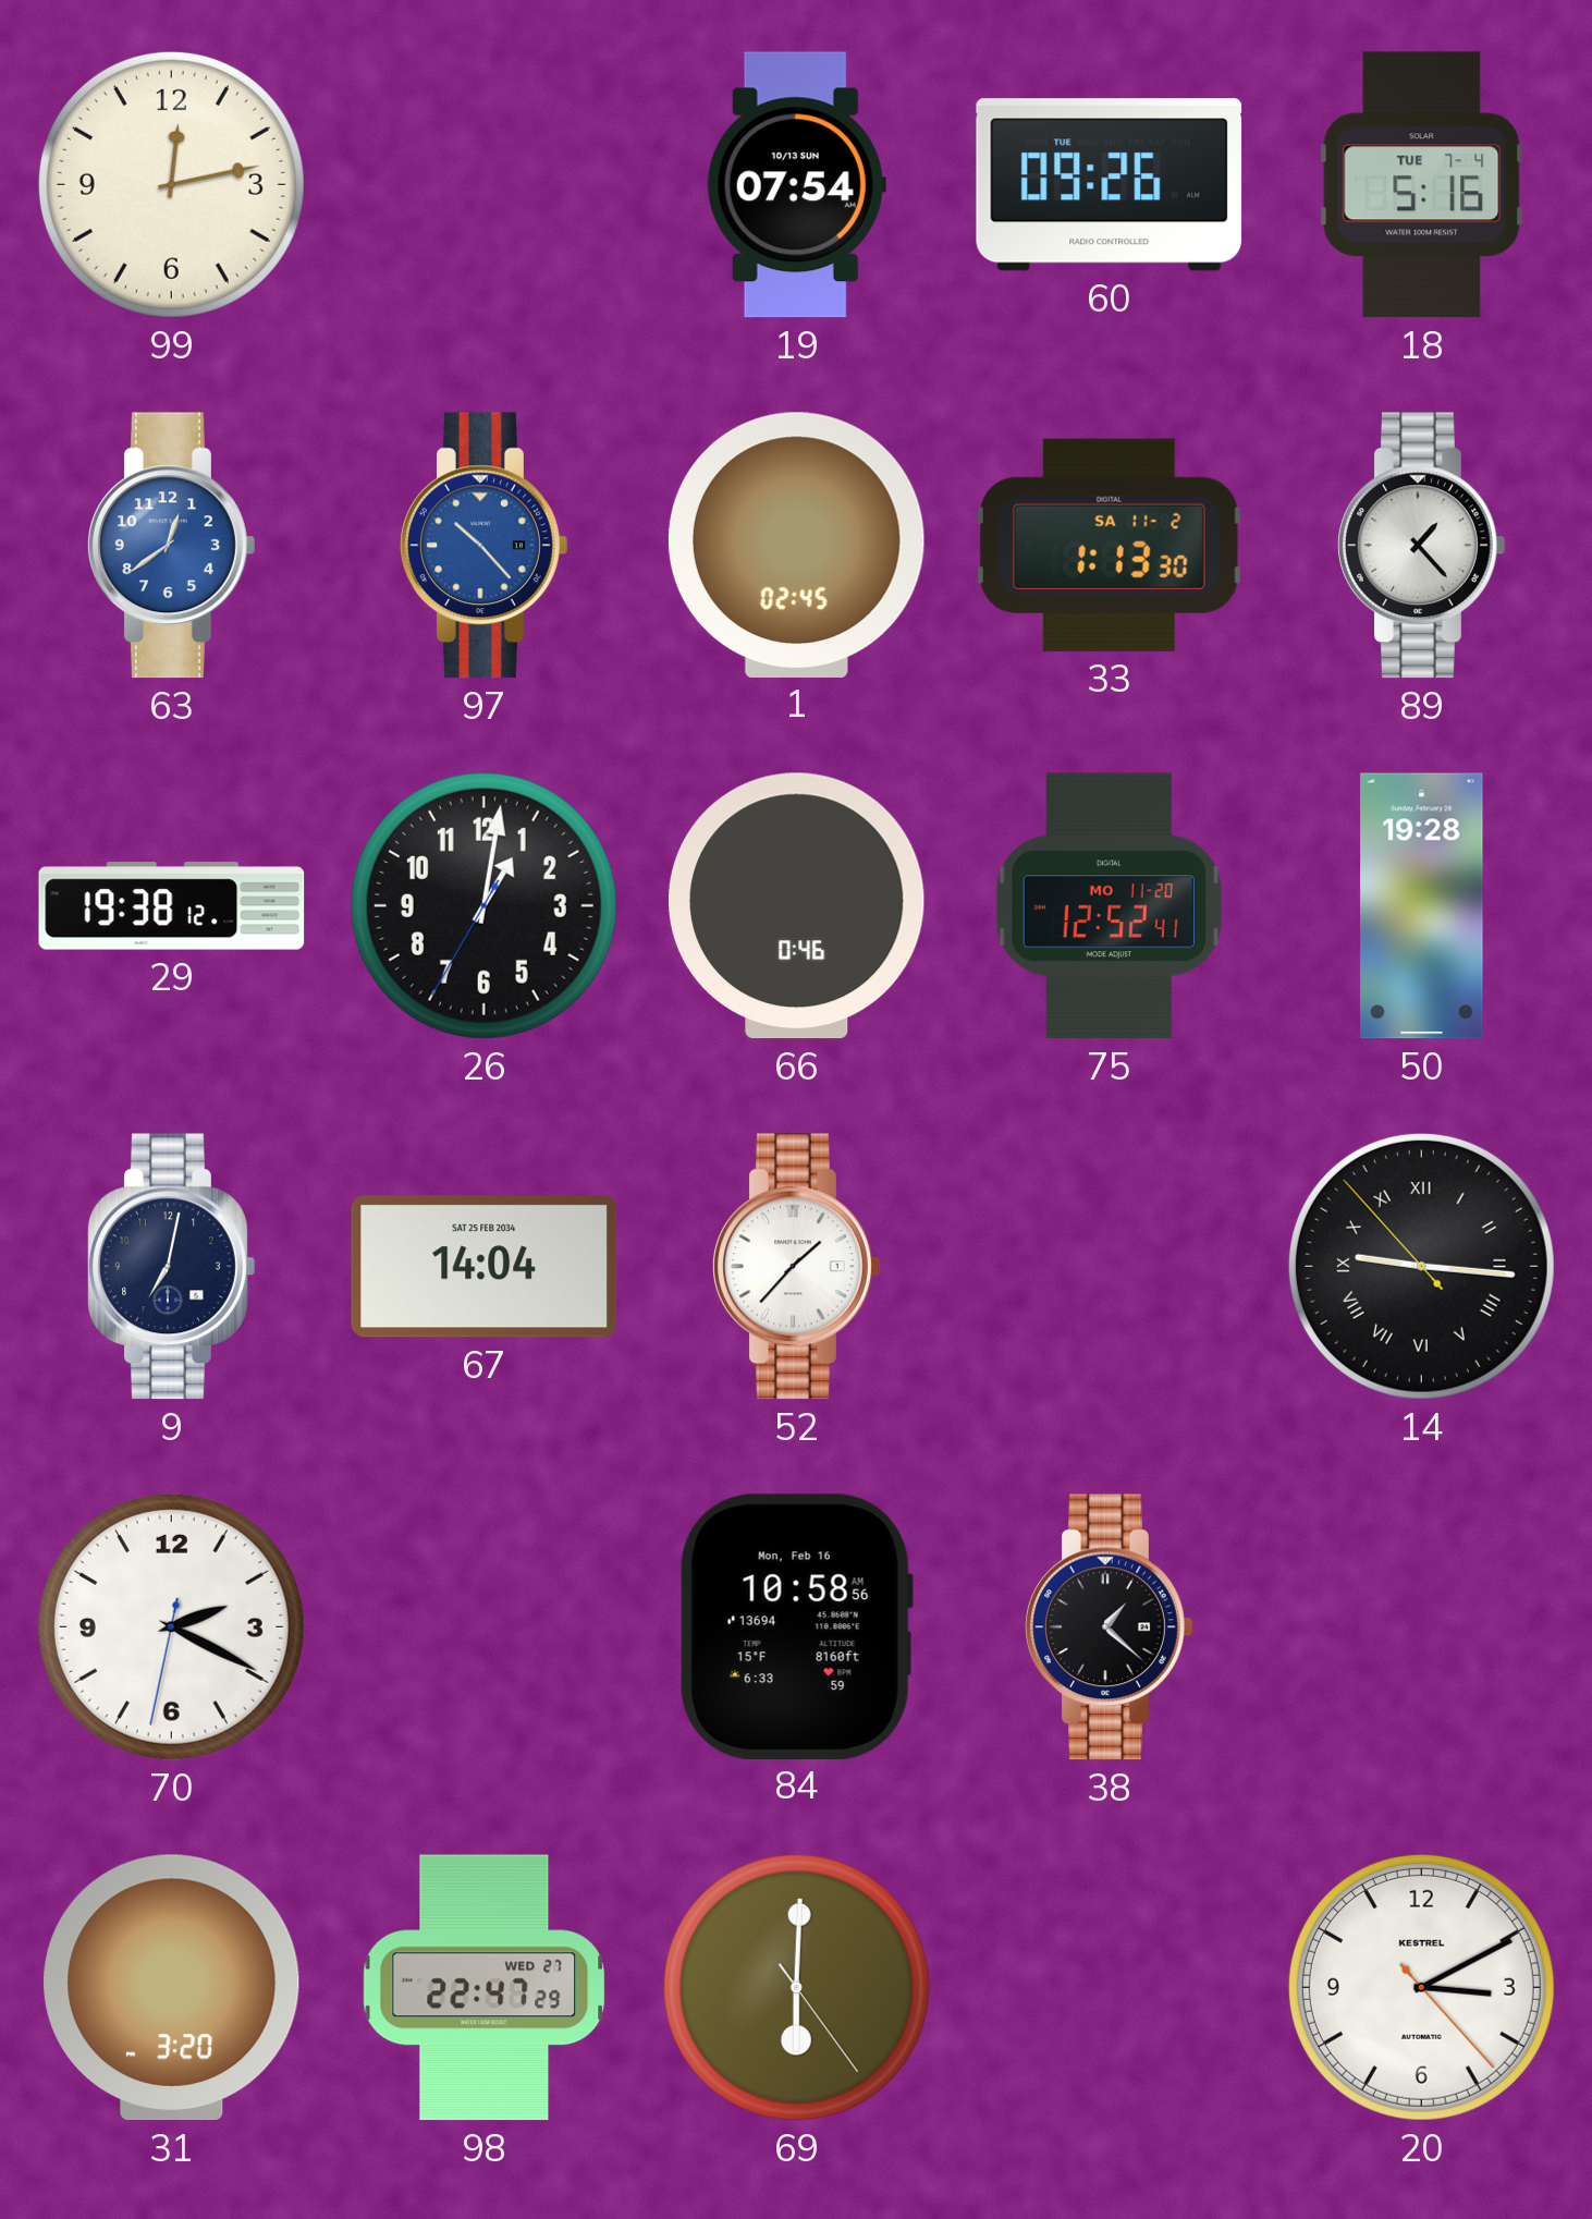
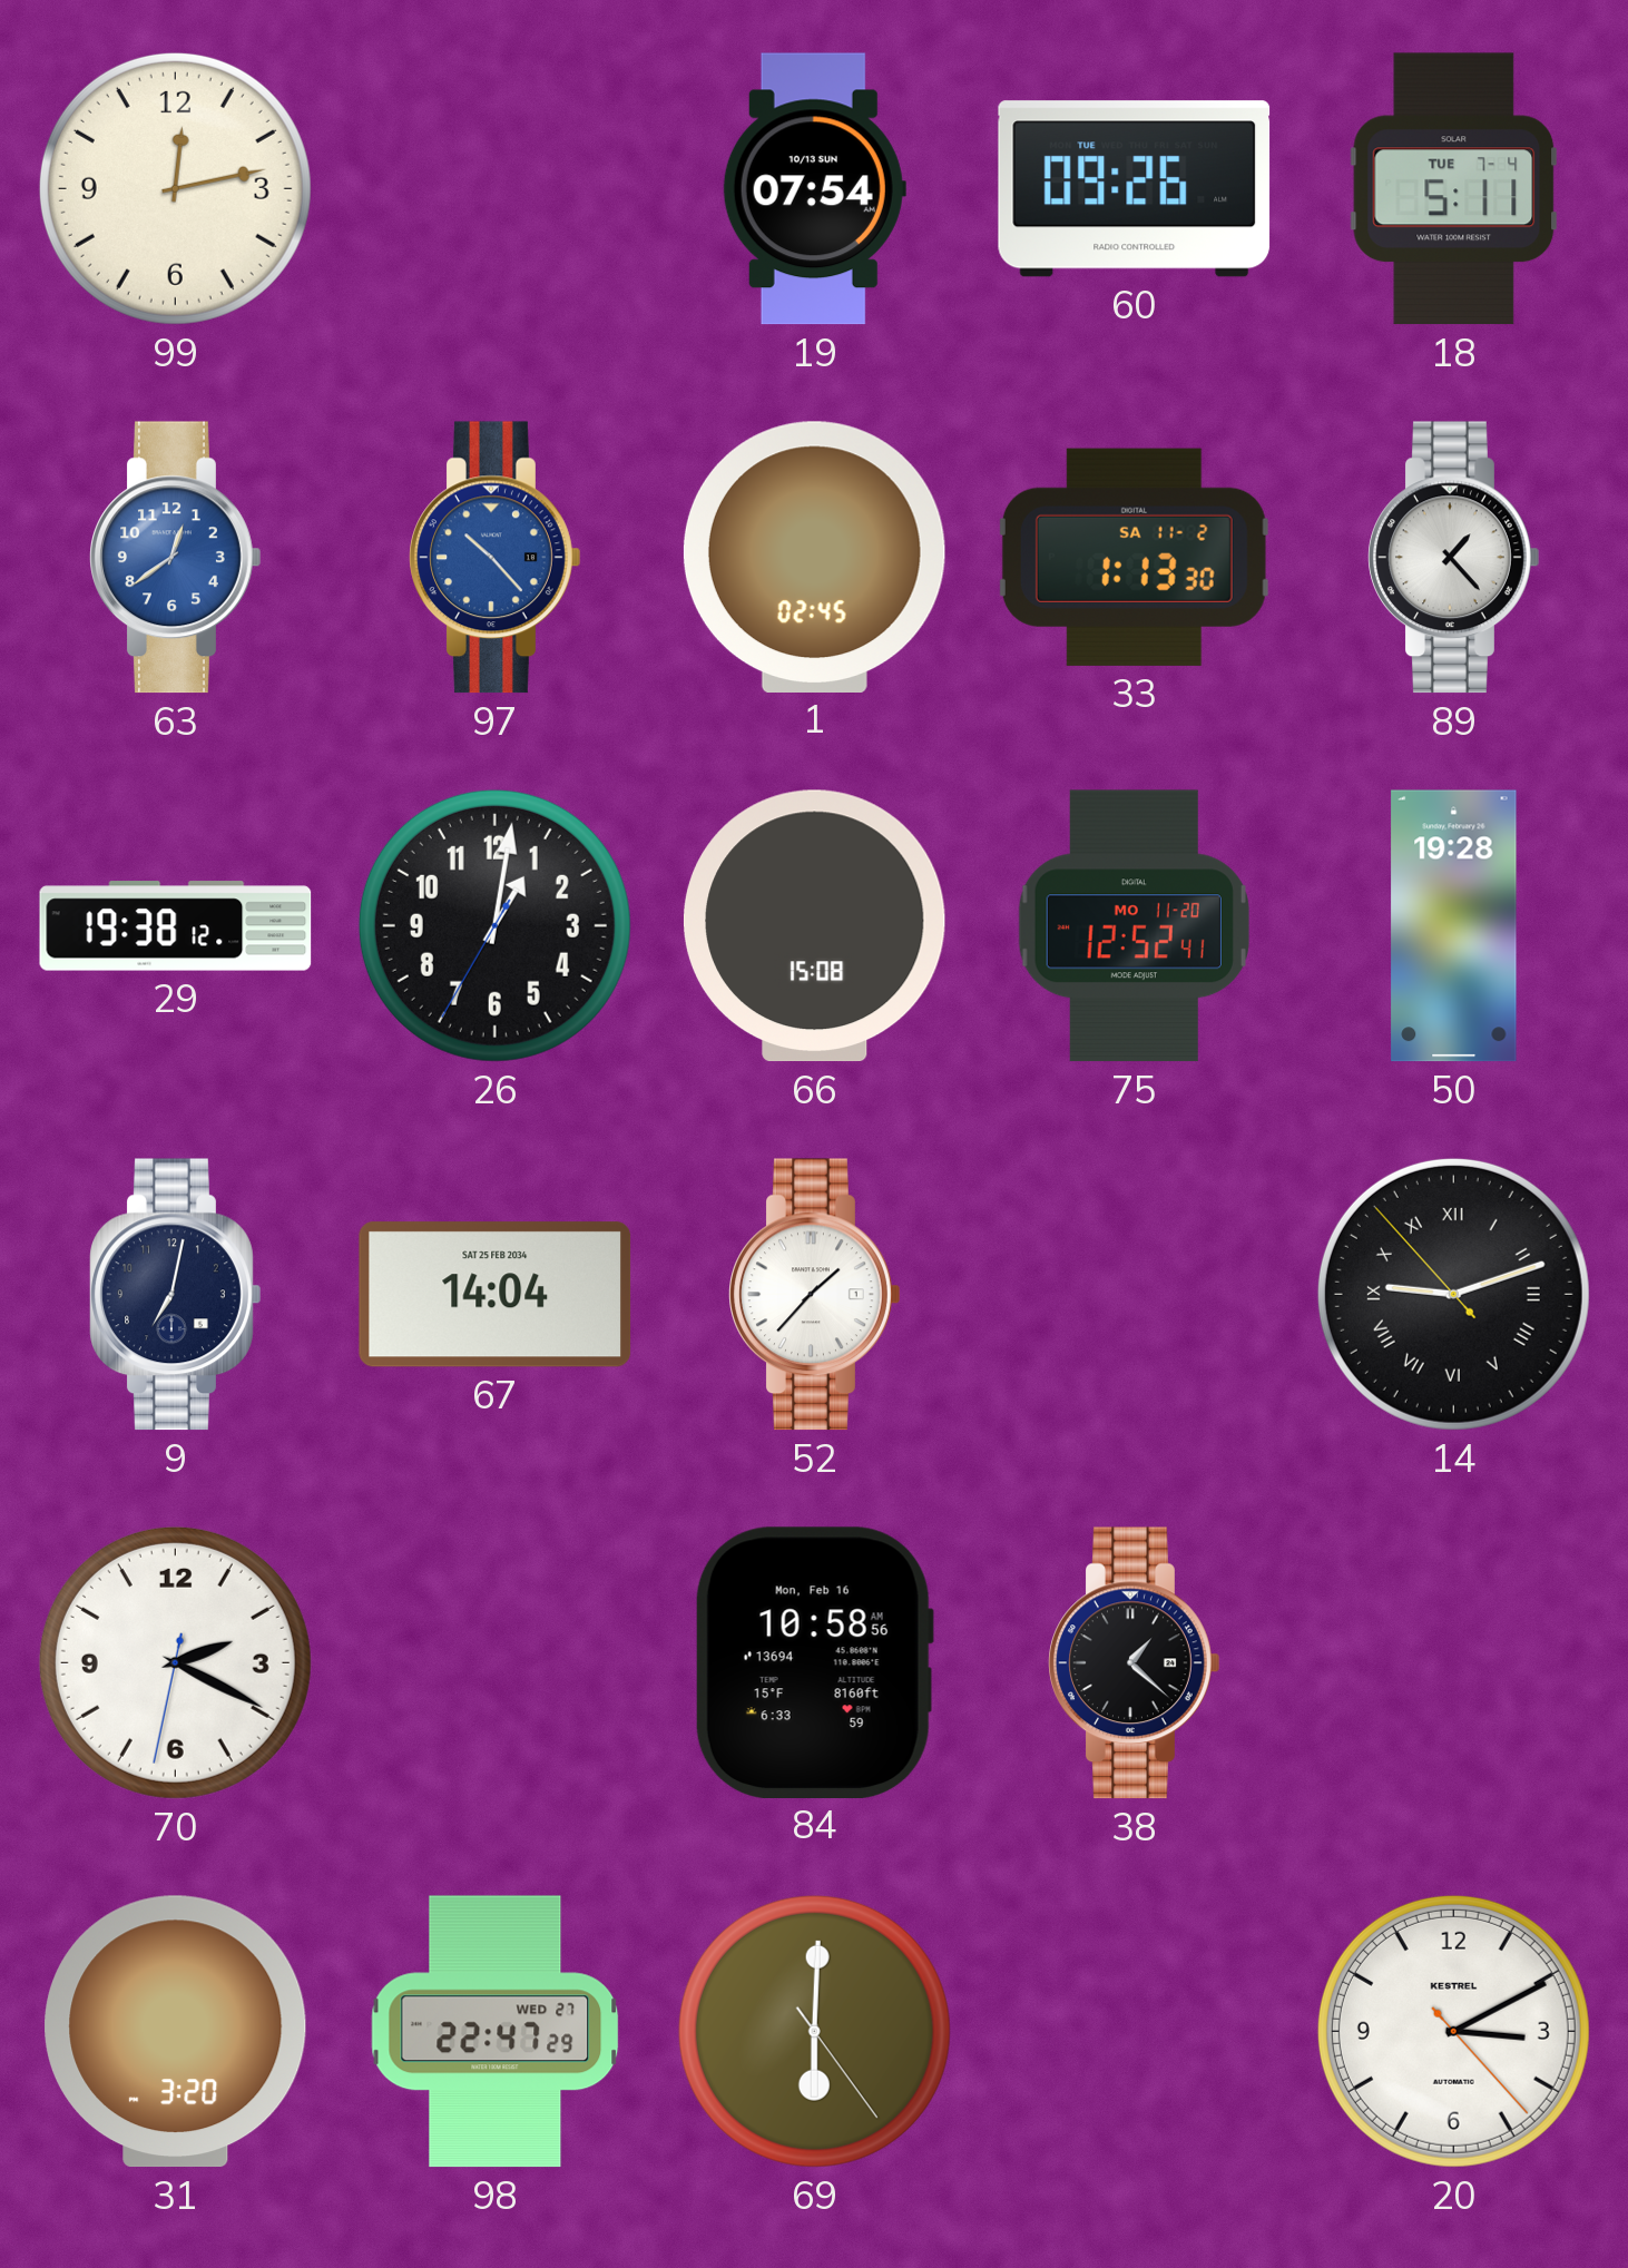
18: 5:16 -> 5:11 (1454, 189)
66: 0:46 -> 15:08 (814, 926)
14: 9:15 -> 9:11 (1453, 1294)
